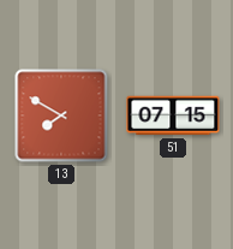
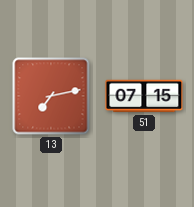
13: 7:50 -> 7:13 (51, 96)
